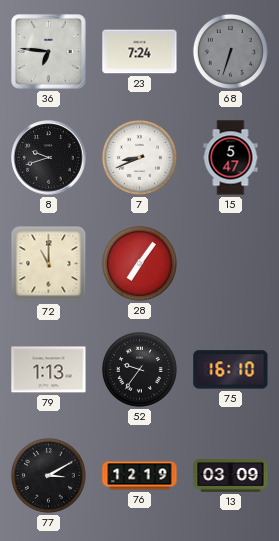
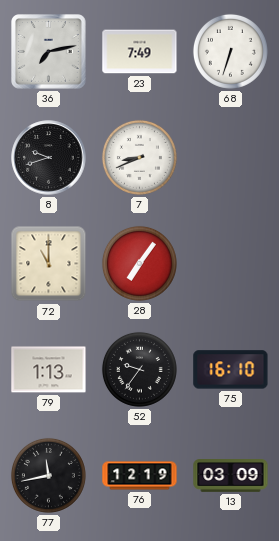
36: 6:46 -> 7:13 (49, 52)
23: 7:24 -> 7:49 (140, 52)
68 dial: grey -> white (230, 51)
15: 5:47 -> none (231, 158)
77: 3:10 -> 11:43 (48, 475)
